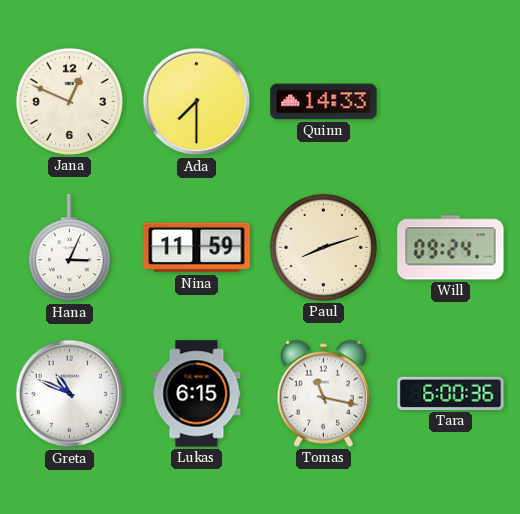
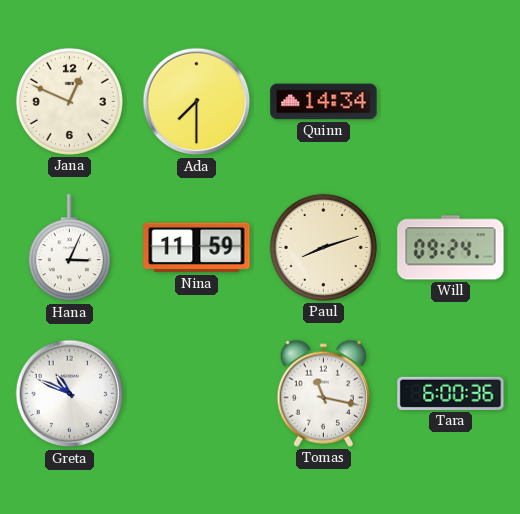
Quinn: 14:33 -> 14:34 (324, 102)
Lukas: 6:15 -> none (197, 394)
